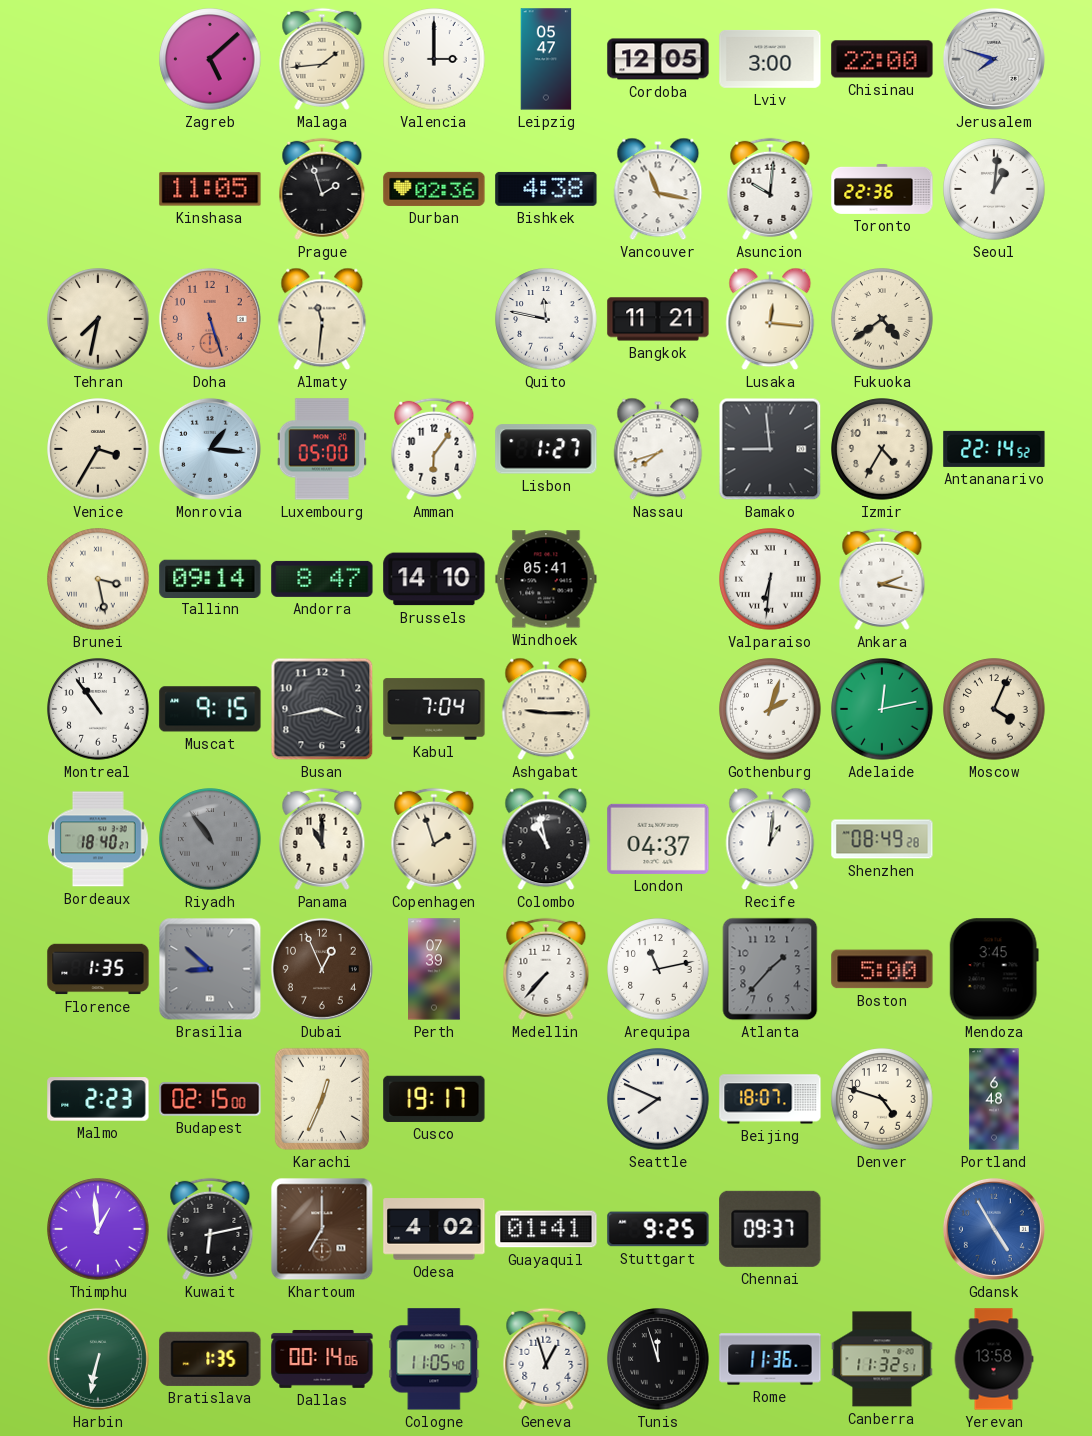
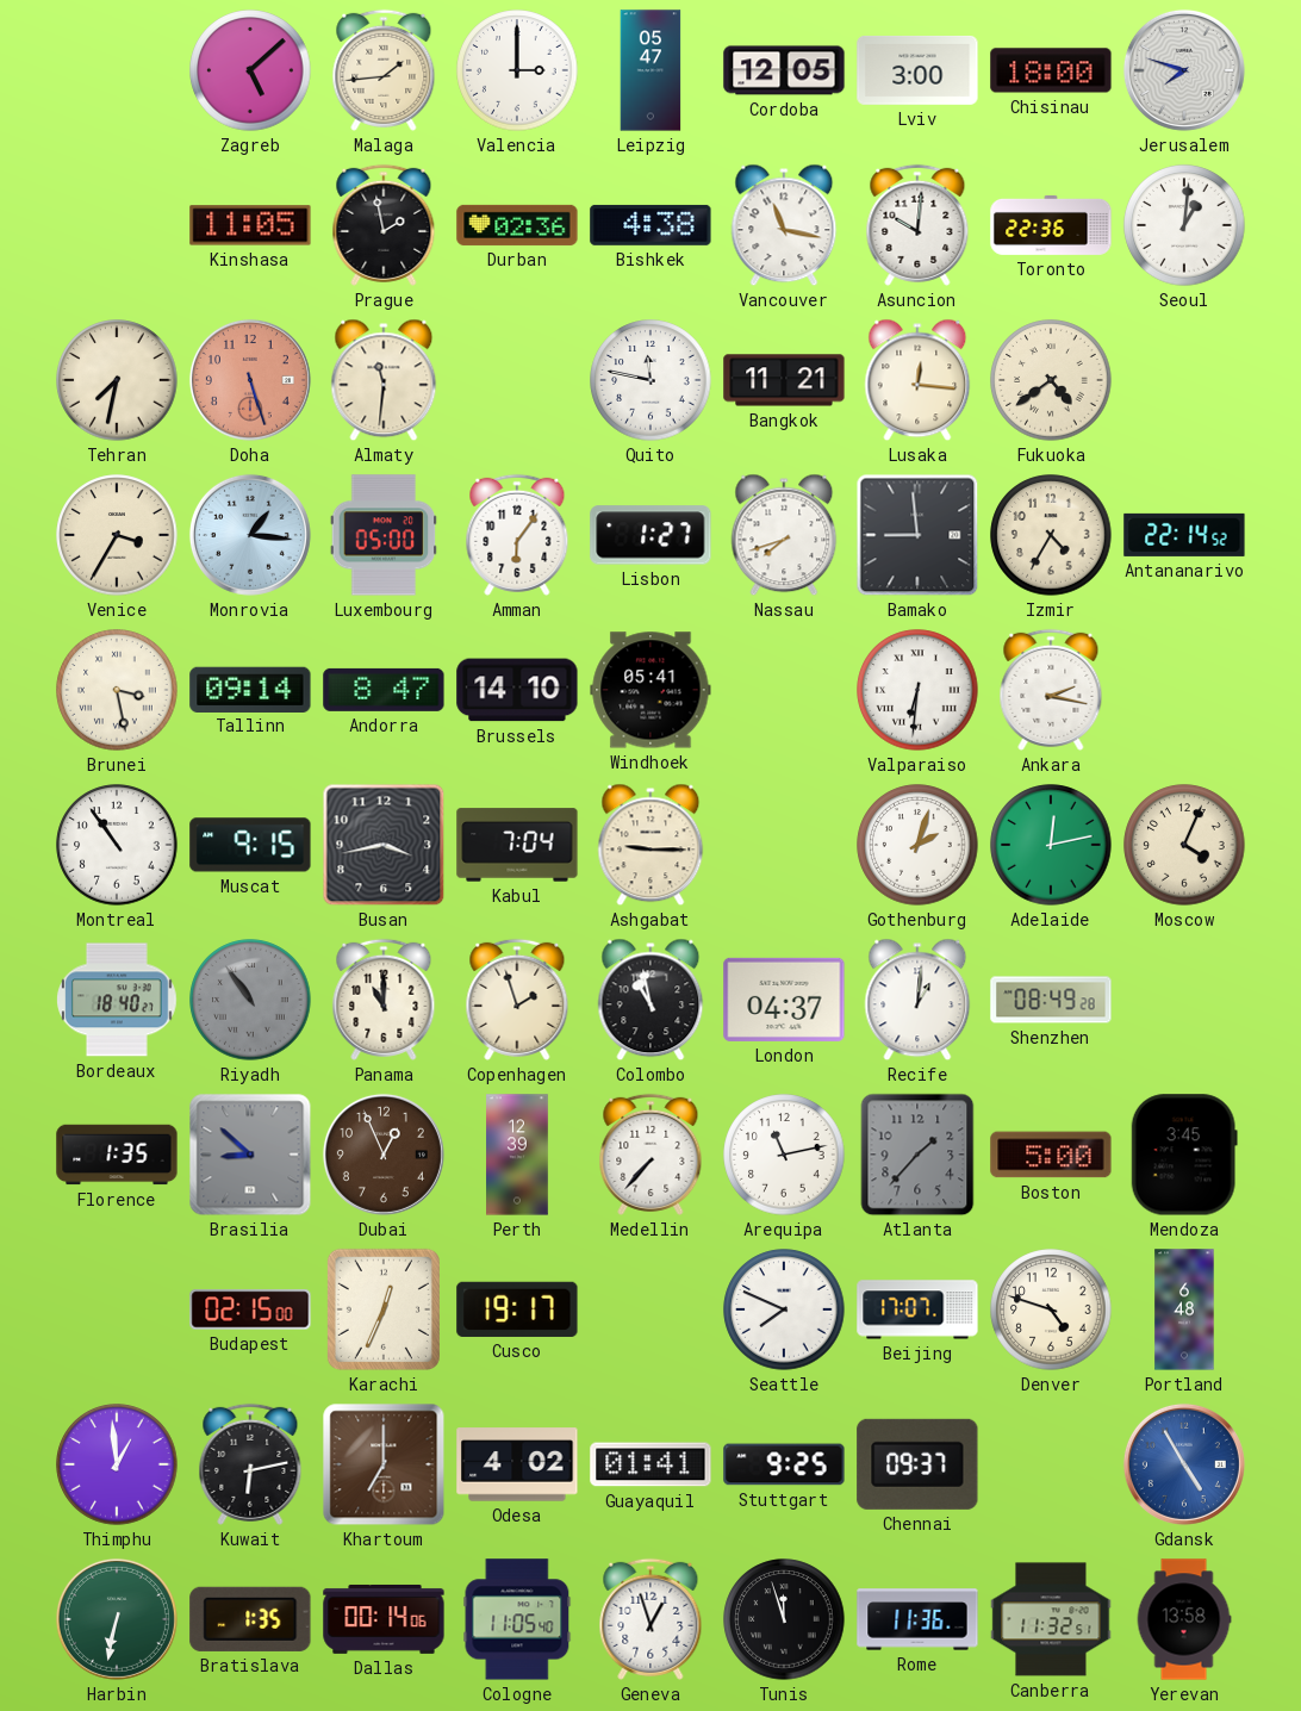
Chisinau: 22:00 -> 18:00 (1051, 70)
Prague: 1:57 -> 1:58 (384, 225)
Perth: 07:39 -> 12:39 (517, 1155)
Malmo: 2:23 -> none (98, 1099)
Beijing: 18:07 -> 17:07 (917, 1309)
